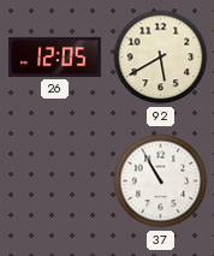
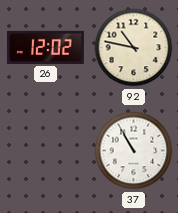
26: 12:05 -> 12:02 (46, 47)
92: 5:40 -> 10:47 (134, 48)
